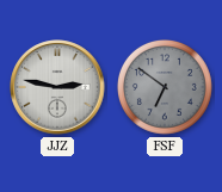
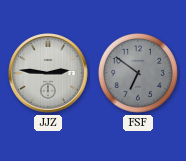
JJZ: 2:47 -> 2:46 (48, 73)
